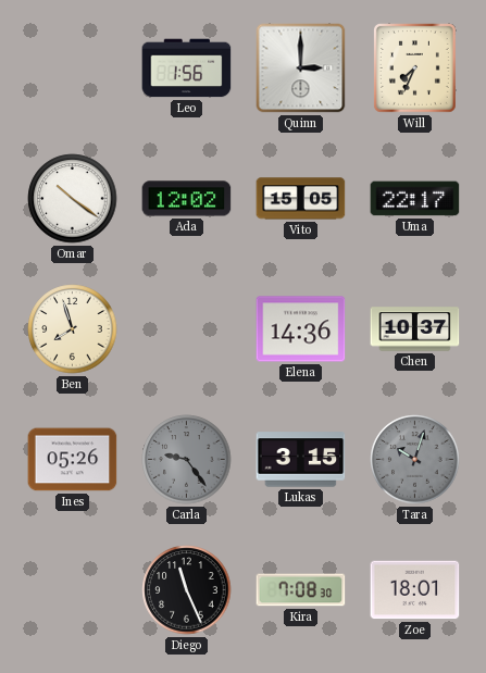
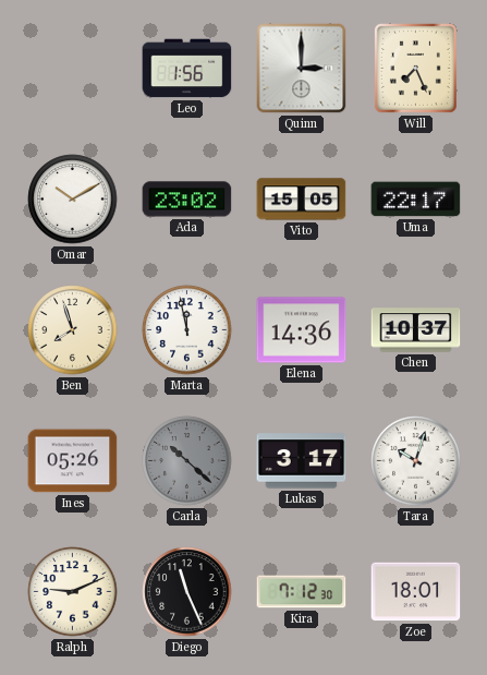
Will: 7:34 -> 7:26 (416, 69)
Omar: 10:21 -> 10:10 (73, 200)
Ada: 12:02 -> 23:02 (187, 200)
Marta: none -> 11:58 (187, 330)
Carla: 9:24 -> 10:22 (187, 461)
Lukas: 3:15 -> 3:17 (302, 461)
Tara dial: grey -> white (416, 461)
Ralph: none -> 9:11 (73, 592)
Kira: 7:08 -> 7:12 (302, 592)
